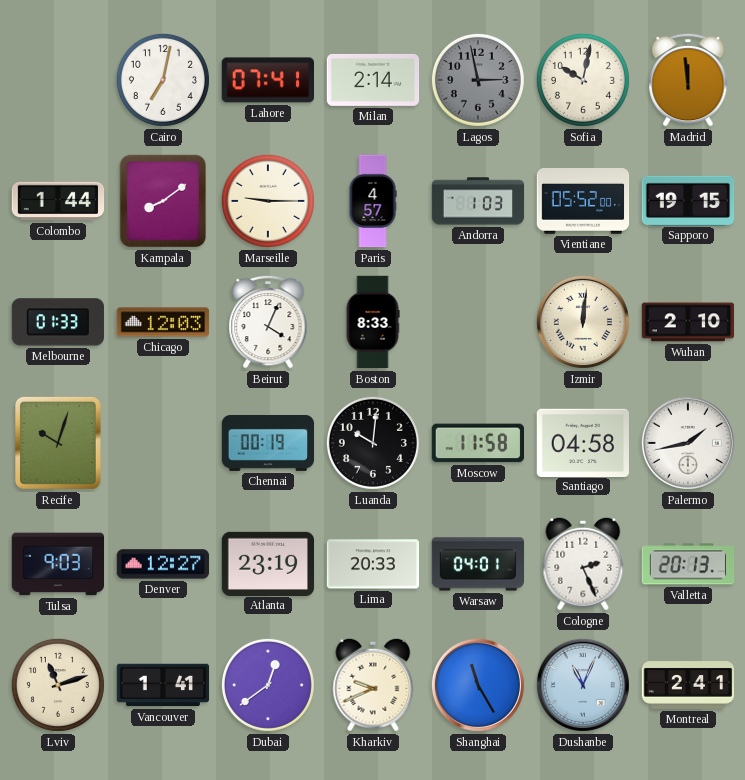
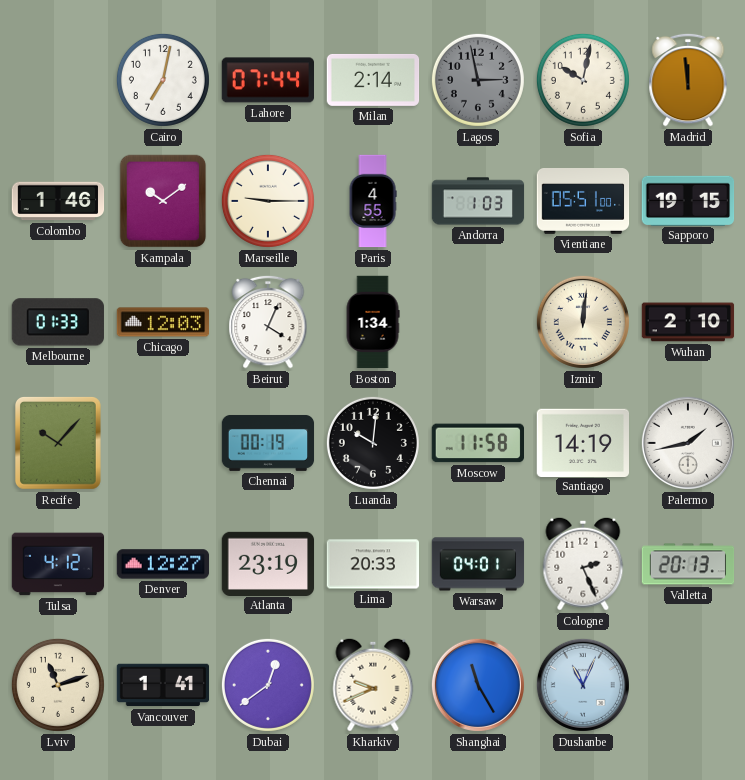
Lahore: 07:41 -> 07:44 (267, 80)
Colombo: 1:44 -> 1:46 (58, 201)
Kampala: 8:09 -> 10:09 (163, 201)
Paris: 4:57 -> 4:55 (373, 201)
Vientiane: 05:52 -> 05:51 (583, 202)
Boston: 8:33 -> 1:34 (373, 322)
Recife: 10:03 -> 10:07 (58, 444)
Santiago: 04:58 -> 14:19 (582, 442)
Tulsa: 9:03 -> 4:12 (58, 564)
Montreal: 2:41 -> none (688, 685)
